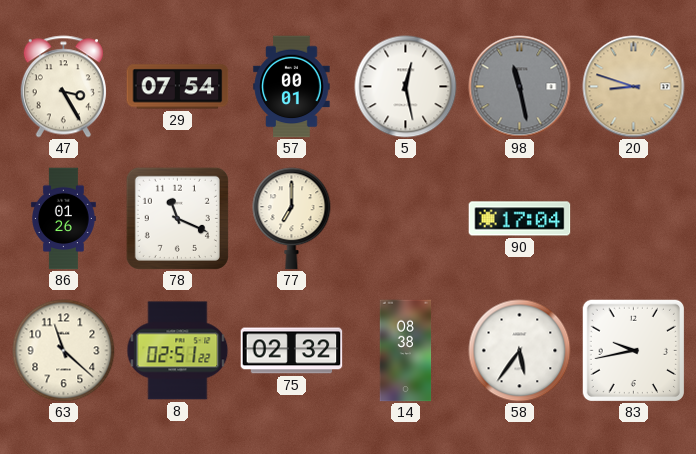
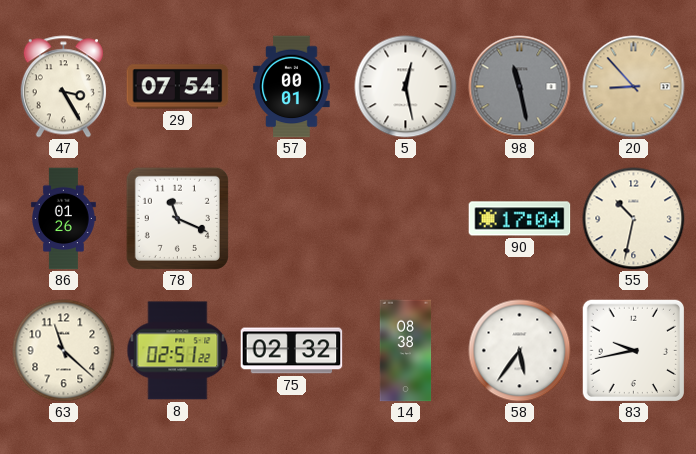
20: 8:48 -> 8:53 (634, 87)
77: 7:00 -> none (292, 219)
55: none -> 10:32 (634, 219)
